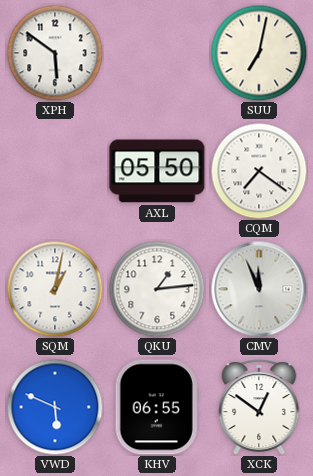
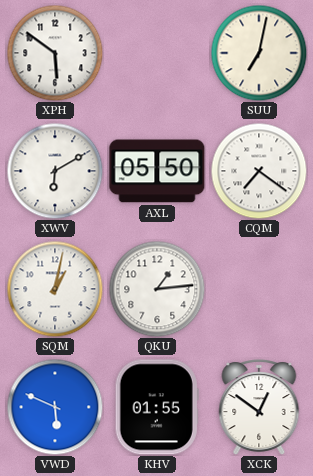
XWV: none -> 6:10 (55, 171)
CMV: 11:56 -> none (259, 289)
KHV: 06:55 -> 01:55 (157, 407)
